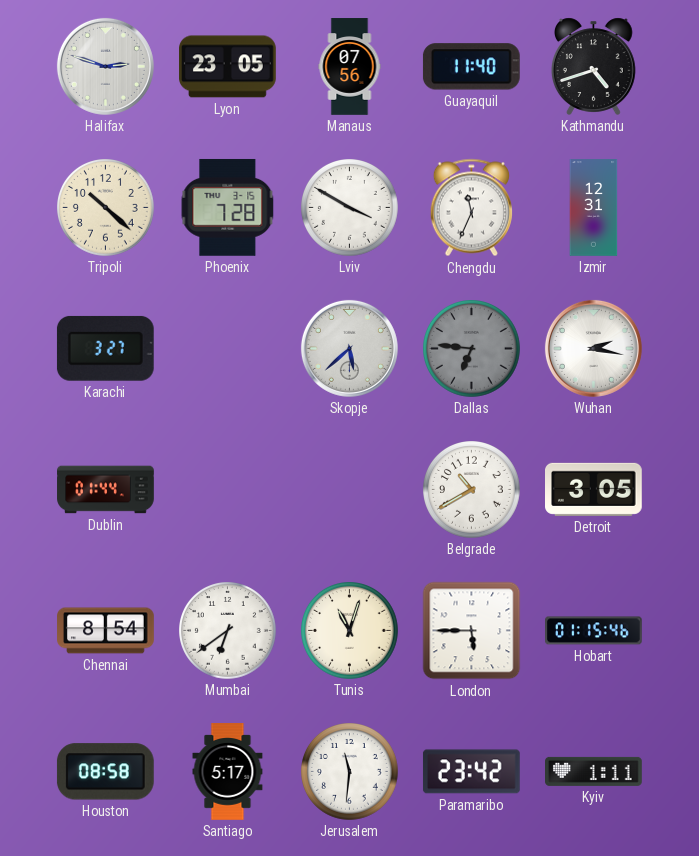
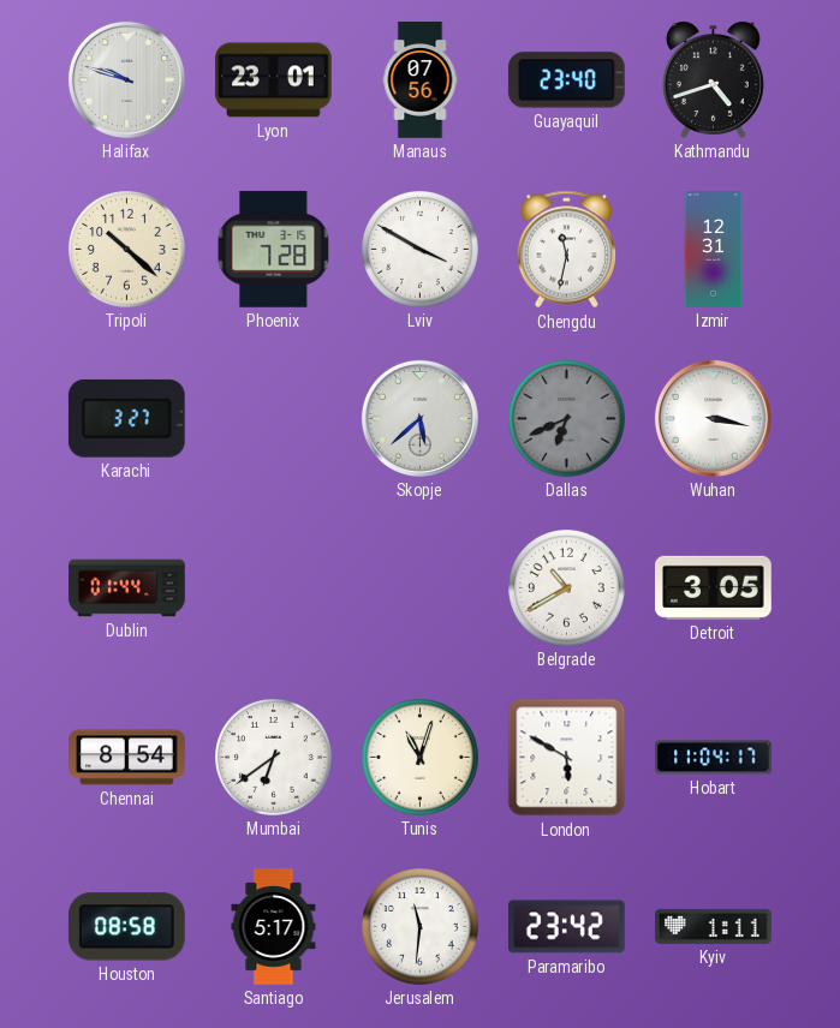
Halifax: 2:48 -> 9:48 (126, 79)
Lyon: 23:05 -> 23:01 (274, 80)
Guayaquil: 11:40 -> 23:40 (566, 80)
Chengdu: 11:34 -> 11:32 (566, 250)
Dallas: 6:46 -> 6:41 (567, 419)
Wuhan: 2:17 -> 3:17 (713, 418)
London: 5:45 -> 5:50 (567, 758)
Hobart: 01:15 -> 11:04 (714, 758)
